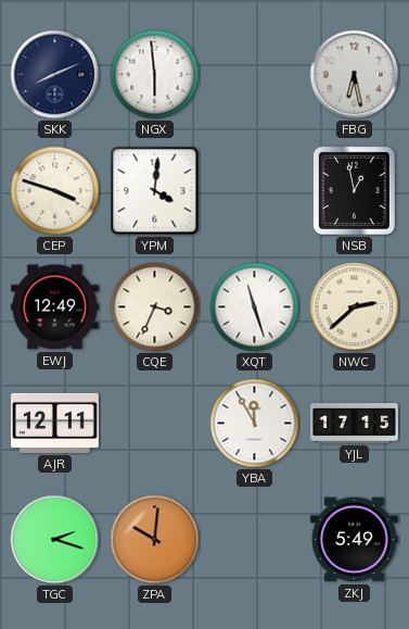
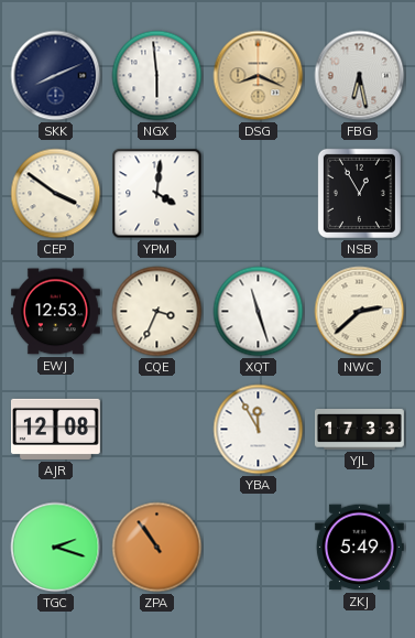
DSG: none -> 8:19 (259, 76)
CEP: 3:48 -> 3:51 (56, 194)
NSB: 12:58 -> 12:55 (359, 193)
EWJ: 12:49 -> 12:53 (55, 312)
AJR: 12:11 -> 12:08 (55, 429)
YJL: 17:15 -> 17:33 (360, 430)
ZPA: 10:01 -> 10:54 (157, 548)
